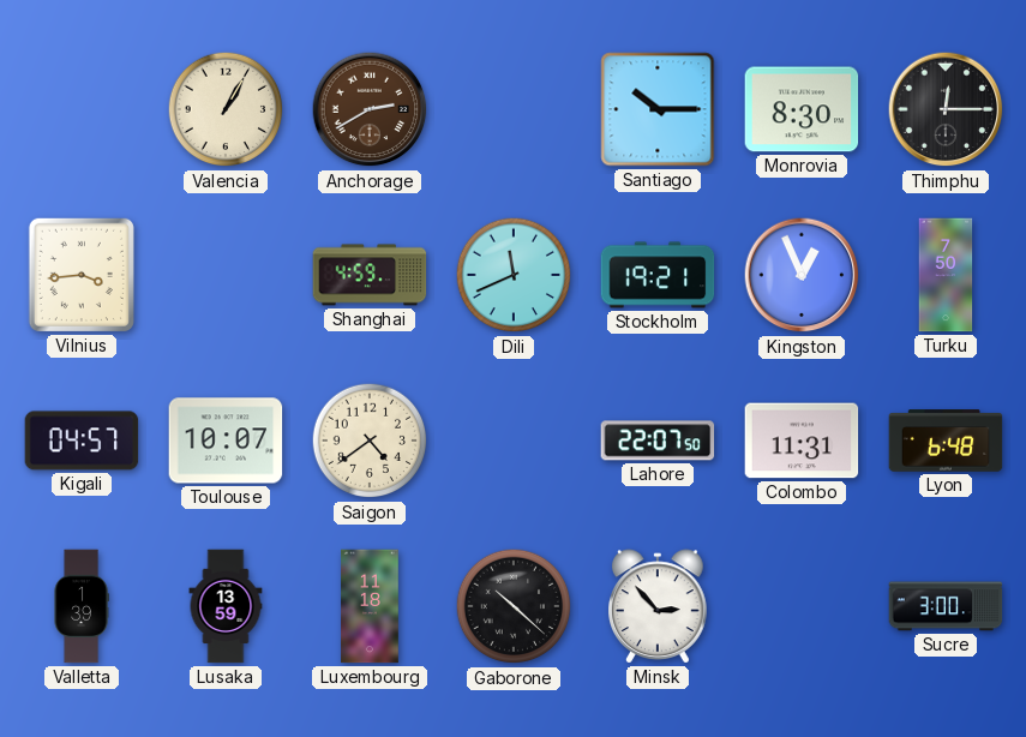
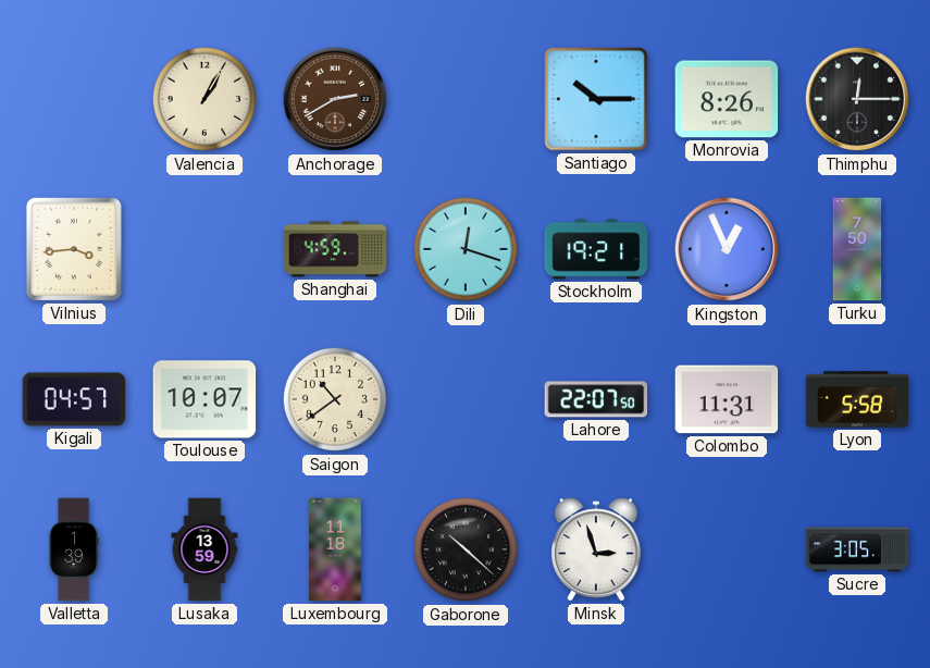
Monrovia: 8:30 -> 8:26 (727, 99)
Dili: 11:41 -> 12:18 (466, 249)
Saigon: 4:39 -> 10:39 (335, 399)
Lyon: 6:48 -> 5:58 (857, 399)
Minsk: 2:53 -> 2:57 (597, 549)
Sucre: 3:00 -> 3:05 (857, 549)
